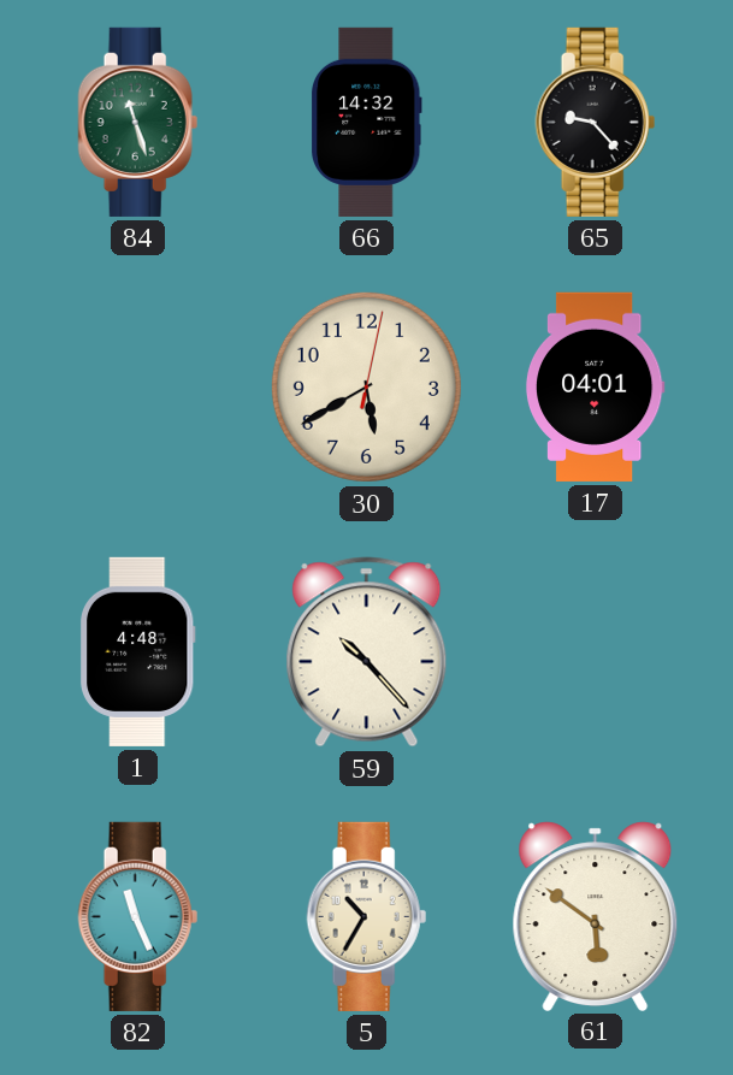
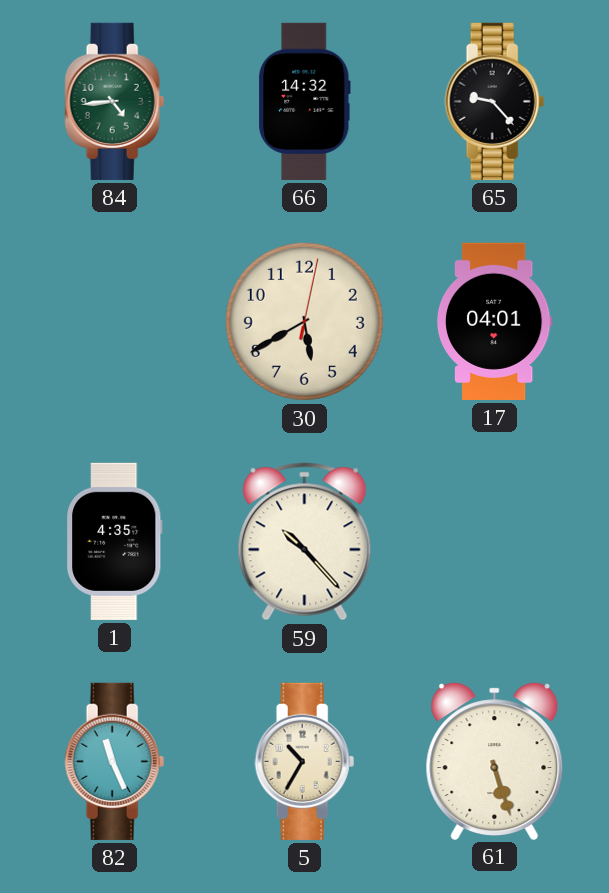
84: 11:27 -> 4:44 (115, 101)
1: 4:48 -> 4:35 (115, 541)
61: 5:51 -> 5:27 (495, 761)
